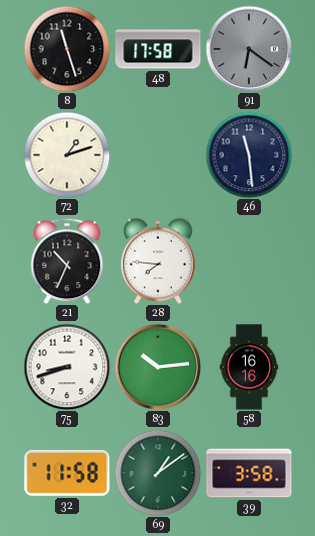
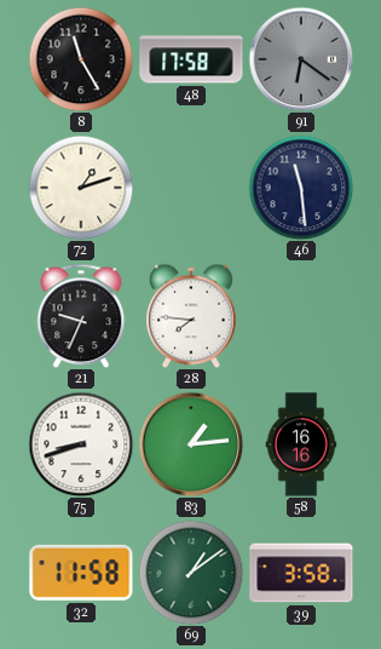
8: 11:27 -> 11:25 (81, 59)
21: 10:34 -> 9:34 (81, 316)
83: 10:14 -> 1:14 (191, 444)
